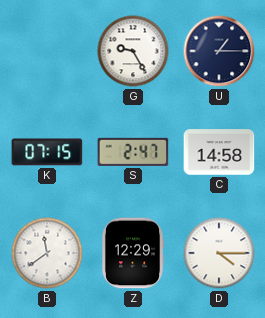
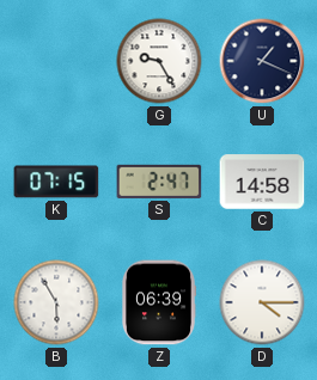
U: 1:15 -> 1:19 (262, 61)
B: 11:39 -> 5:55 (56, 302)
Z: 12:29 -> 06:39 (158, 302)
